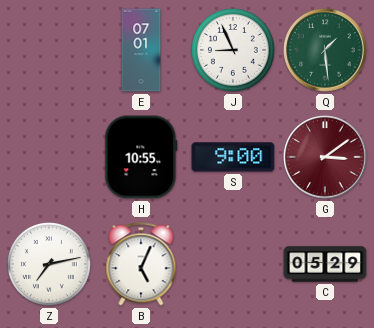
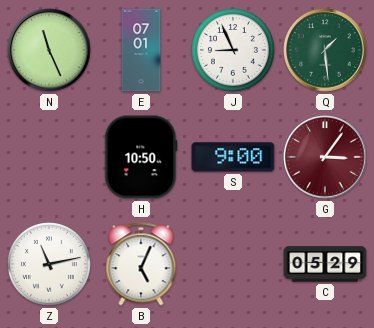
N: none -> 11:26 (49, 50)
H: 10:55 -> 10:50 (141, 157)
G: 3:09 -> 3:06 (325, 157)
Z: 7:13 -> 11:13 (50, 265)
